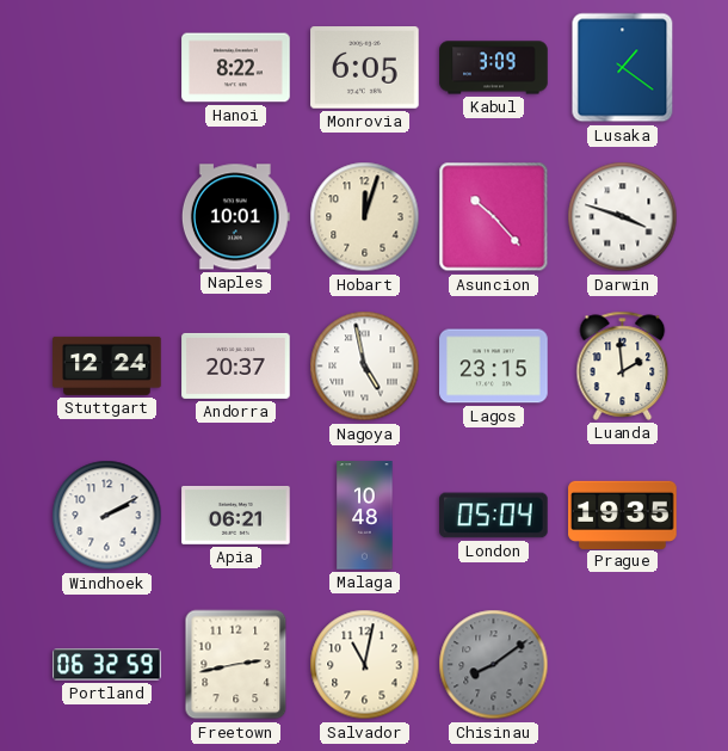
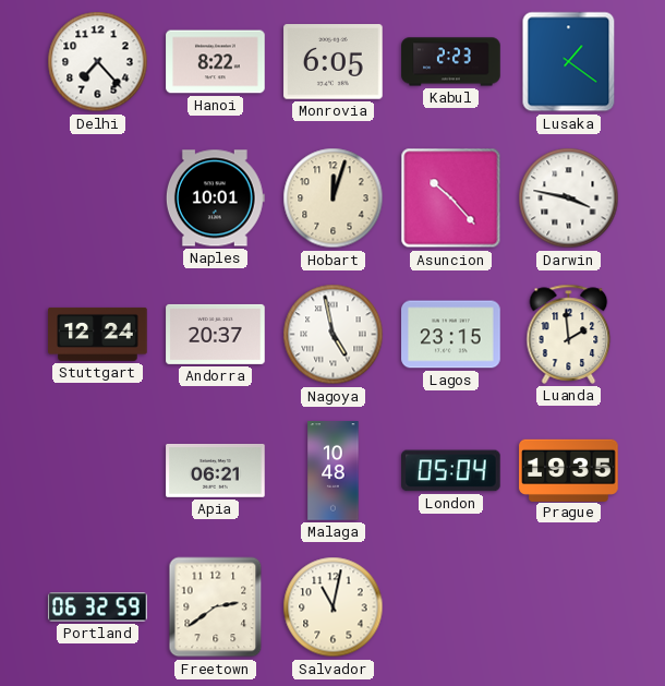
Delhi: none -> 7:23 (98, 62)
Kabul: 3:09 -> 2:23 (451, 62)
Darwin: 3:48 -> 3:47 (569, 198)
Windhoek: 2:10 -> none (107, 516)
Freetown: 2:43 -> 2:39 (216, 607)
Chisinau: 8:09 -> none (494, 665)
